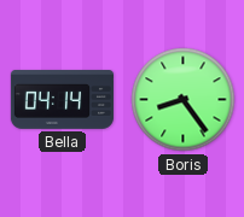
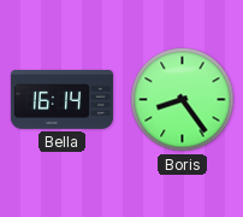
Bella: 04:14 -> 16:14 (61, 100)
